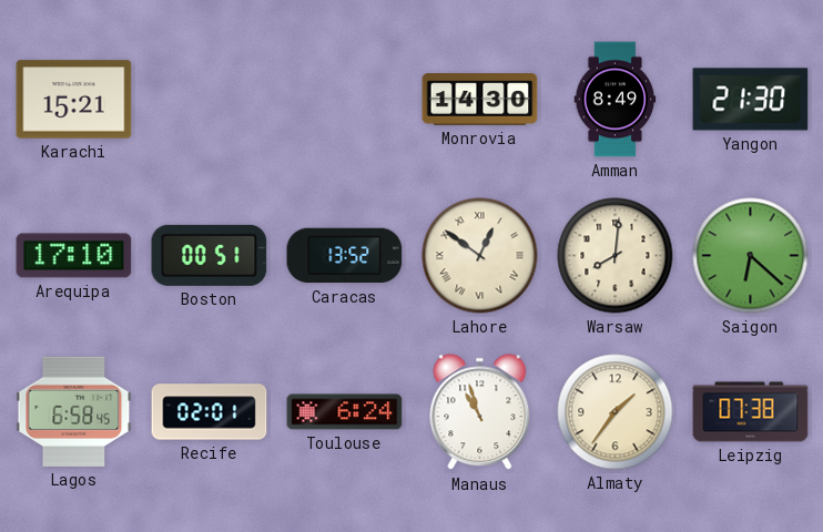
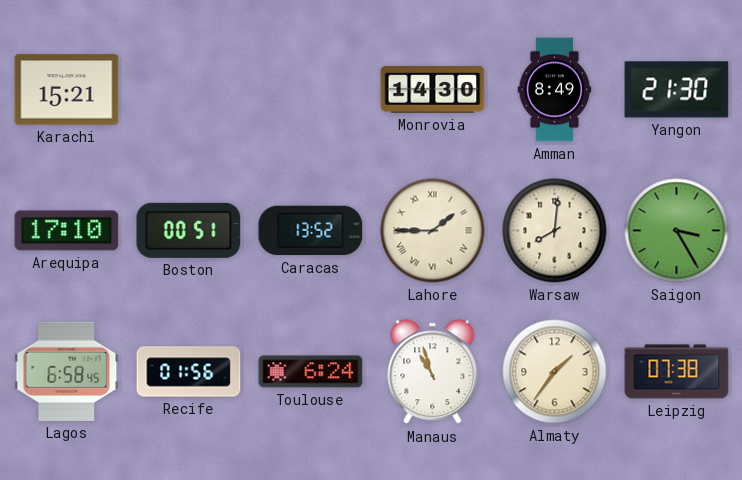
Lahore: 12:51 -> 1:45 (433, 231)
Saigon: 6:22 -> 3:25 (677, 231)
Recife: 02:01 -> 01:56 (189, 372)
